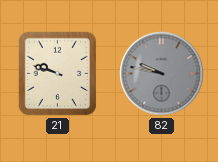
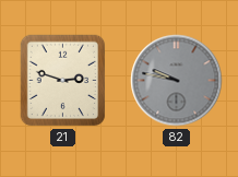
21: 9:48 -> 2:48 (63, 81)
